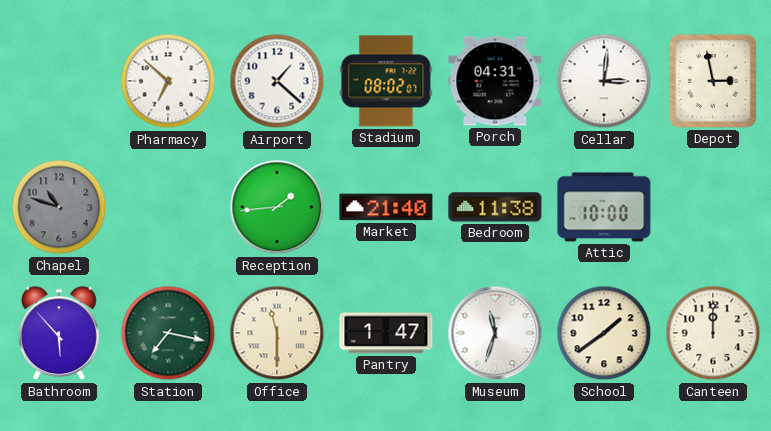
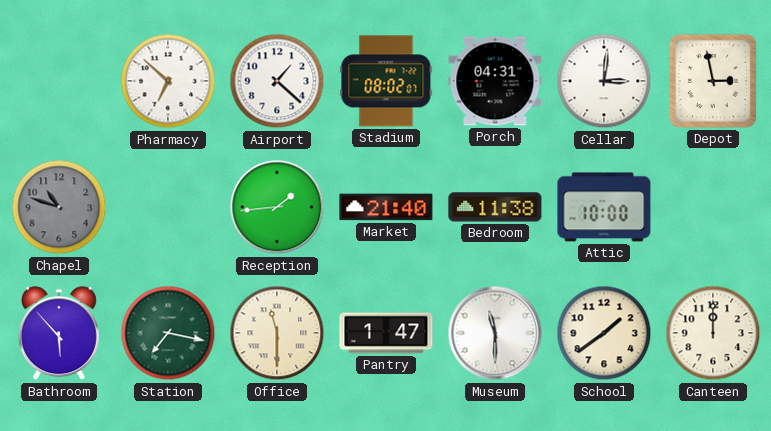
Museum: 11:33 -> 11:30 (495, 333)
